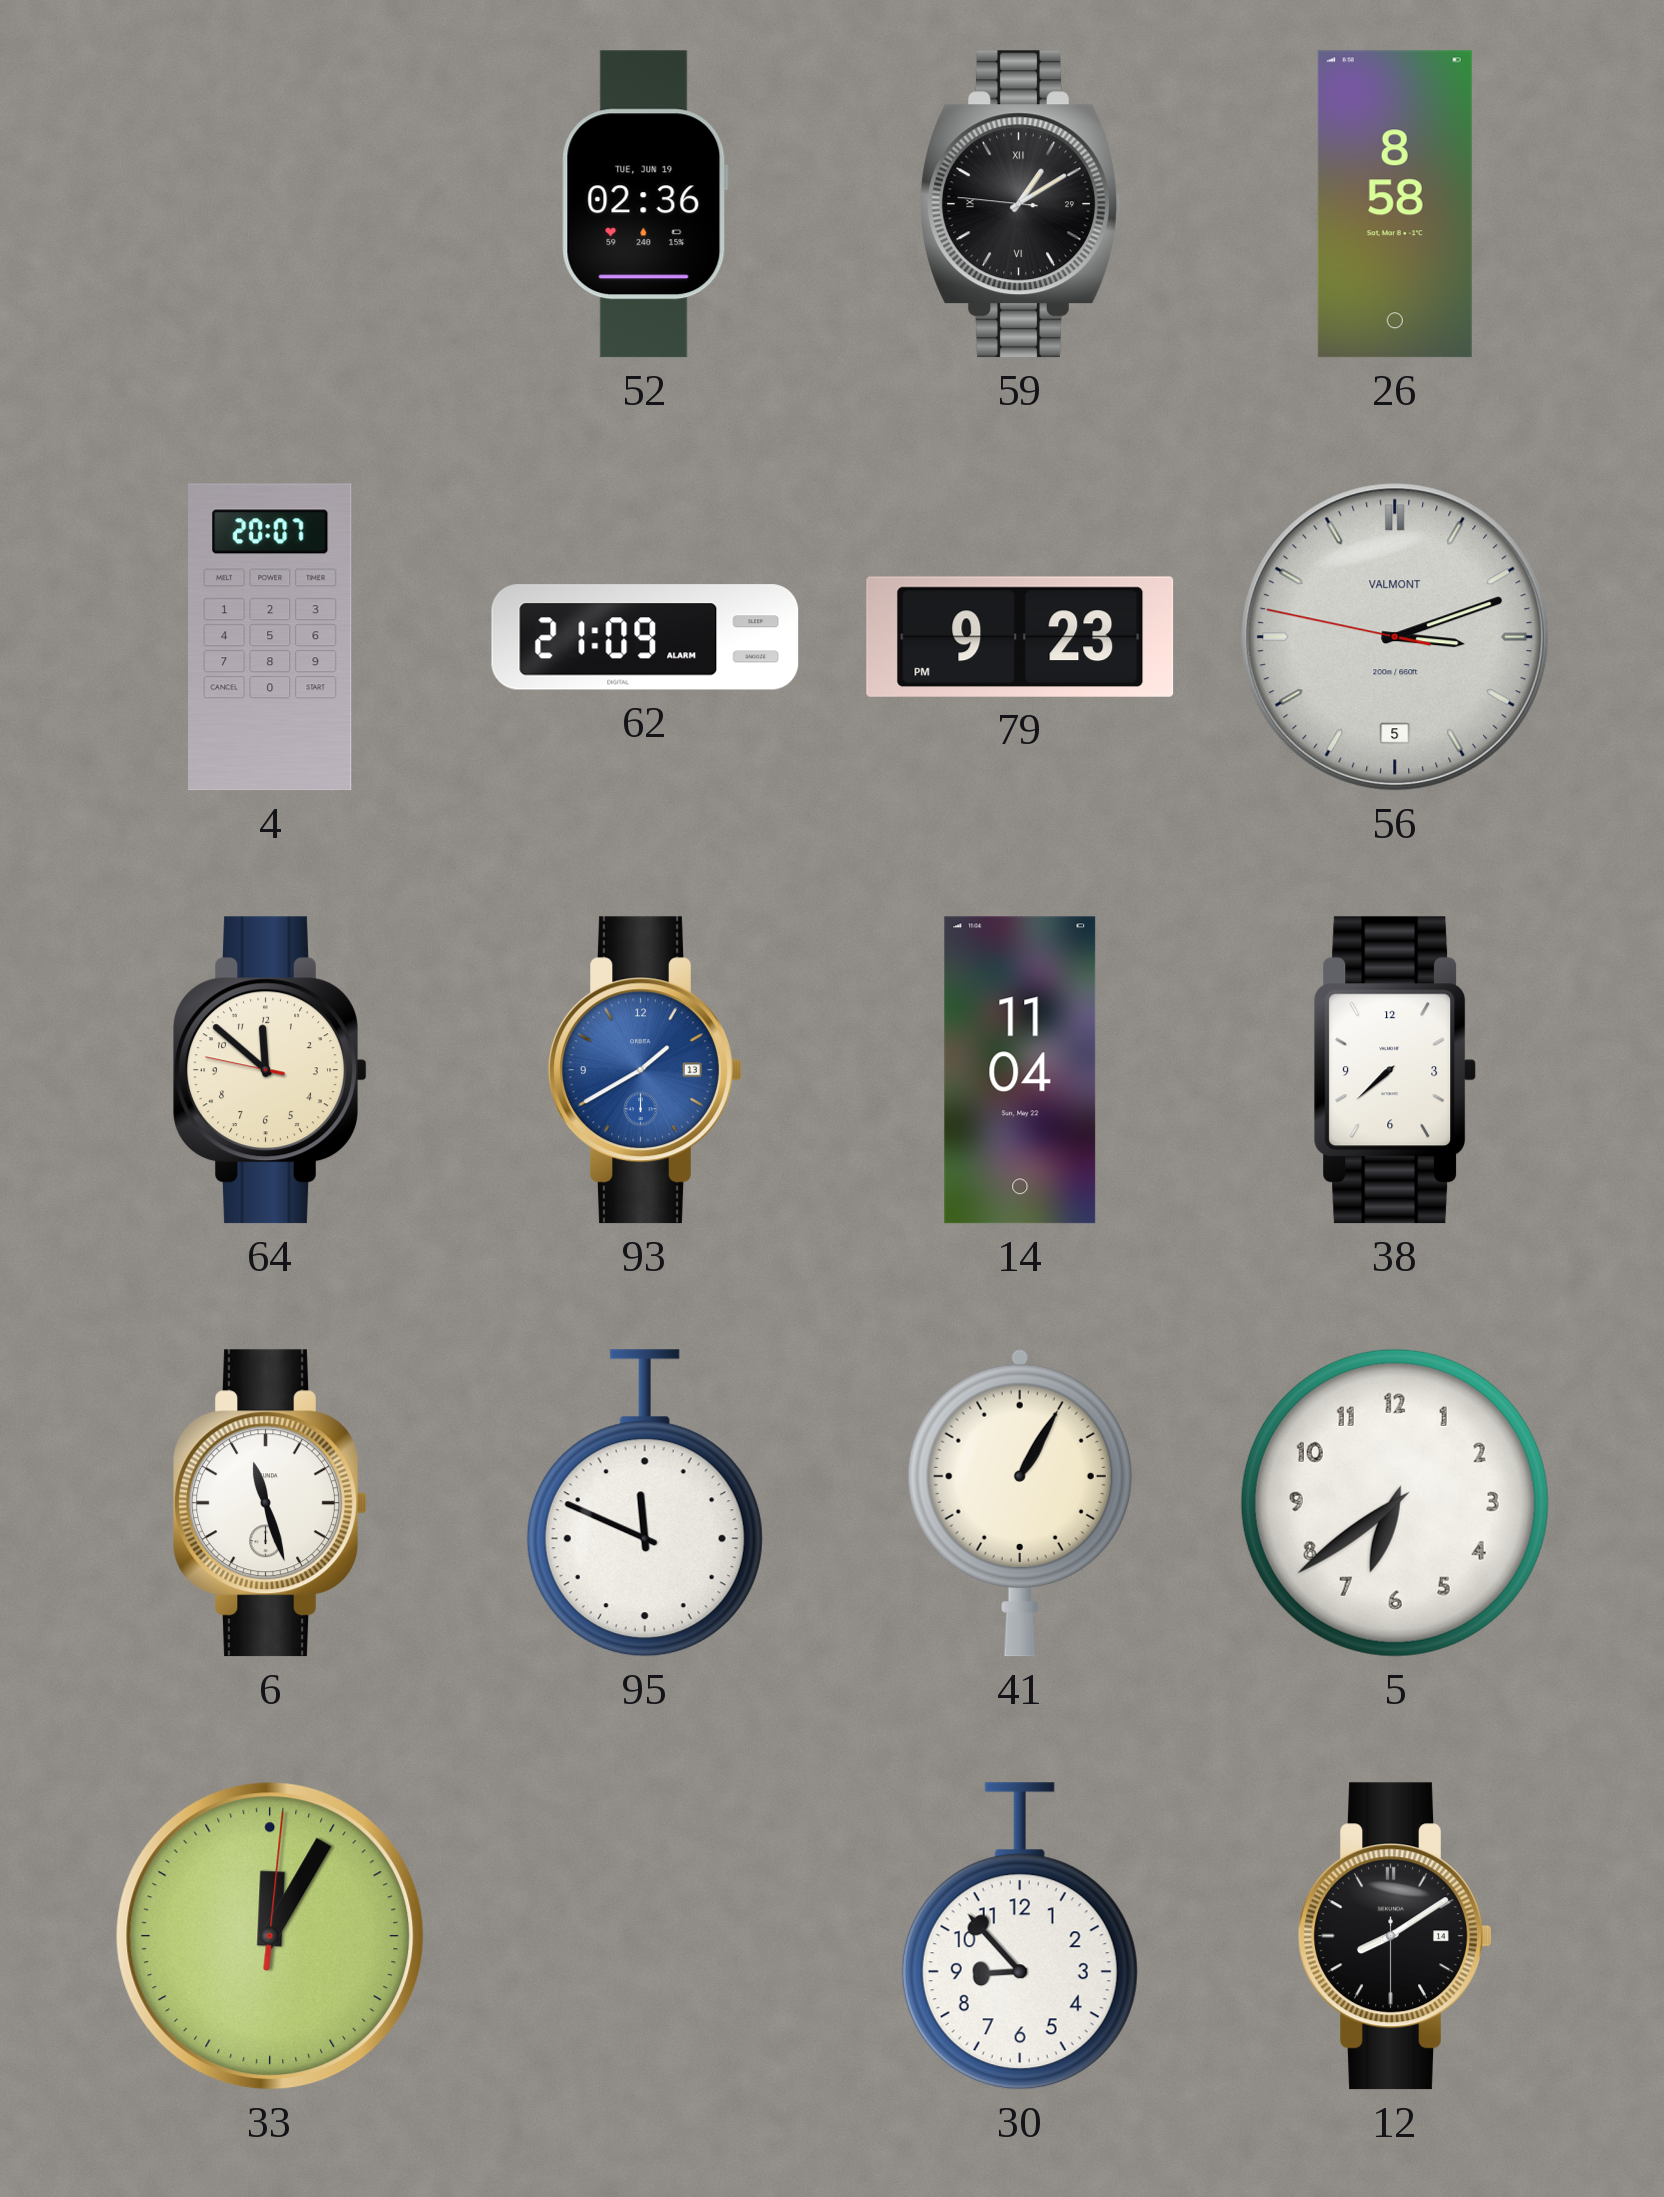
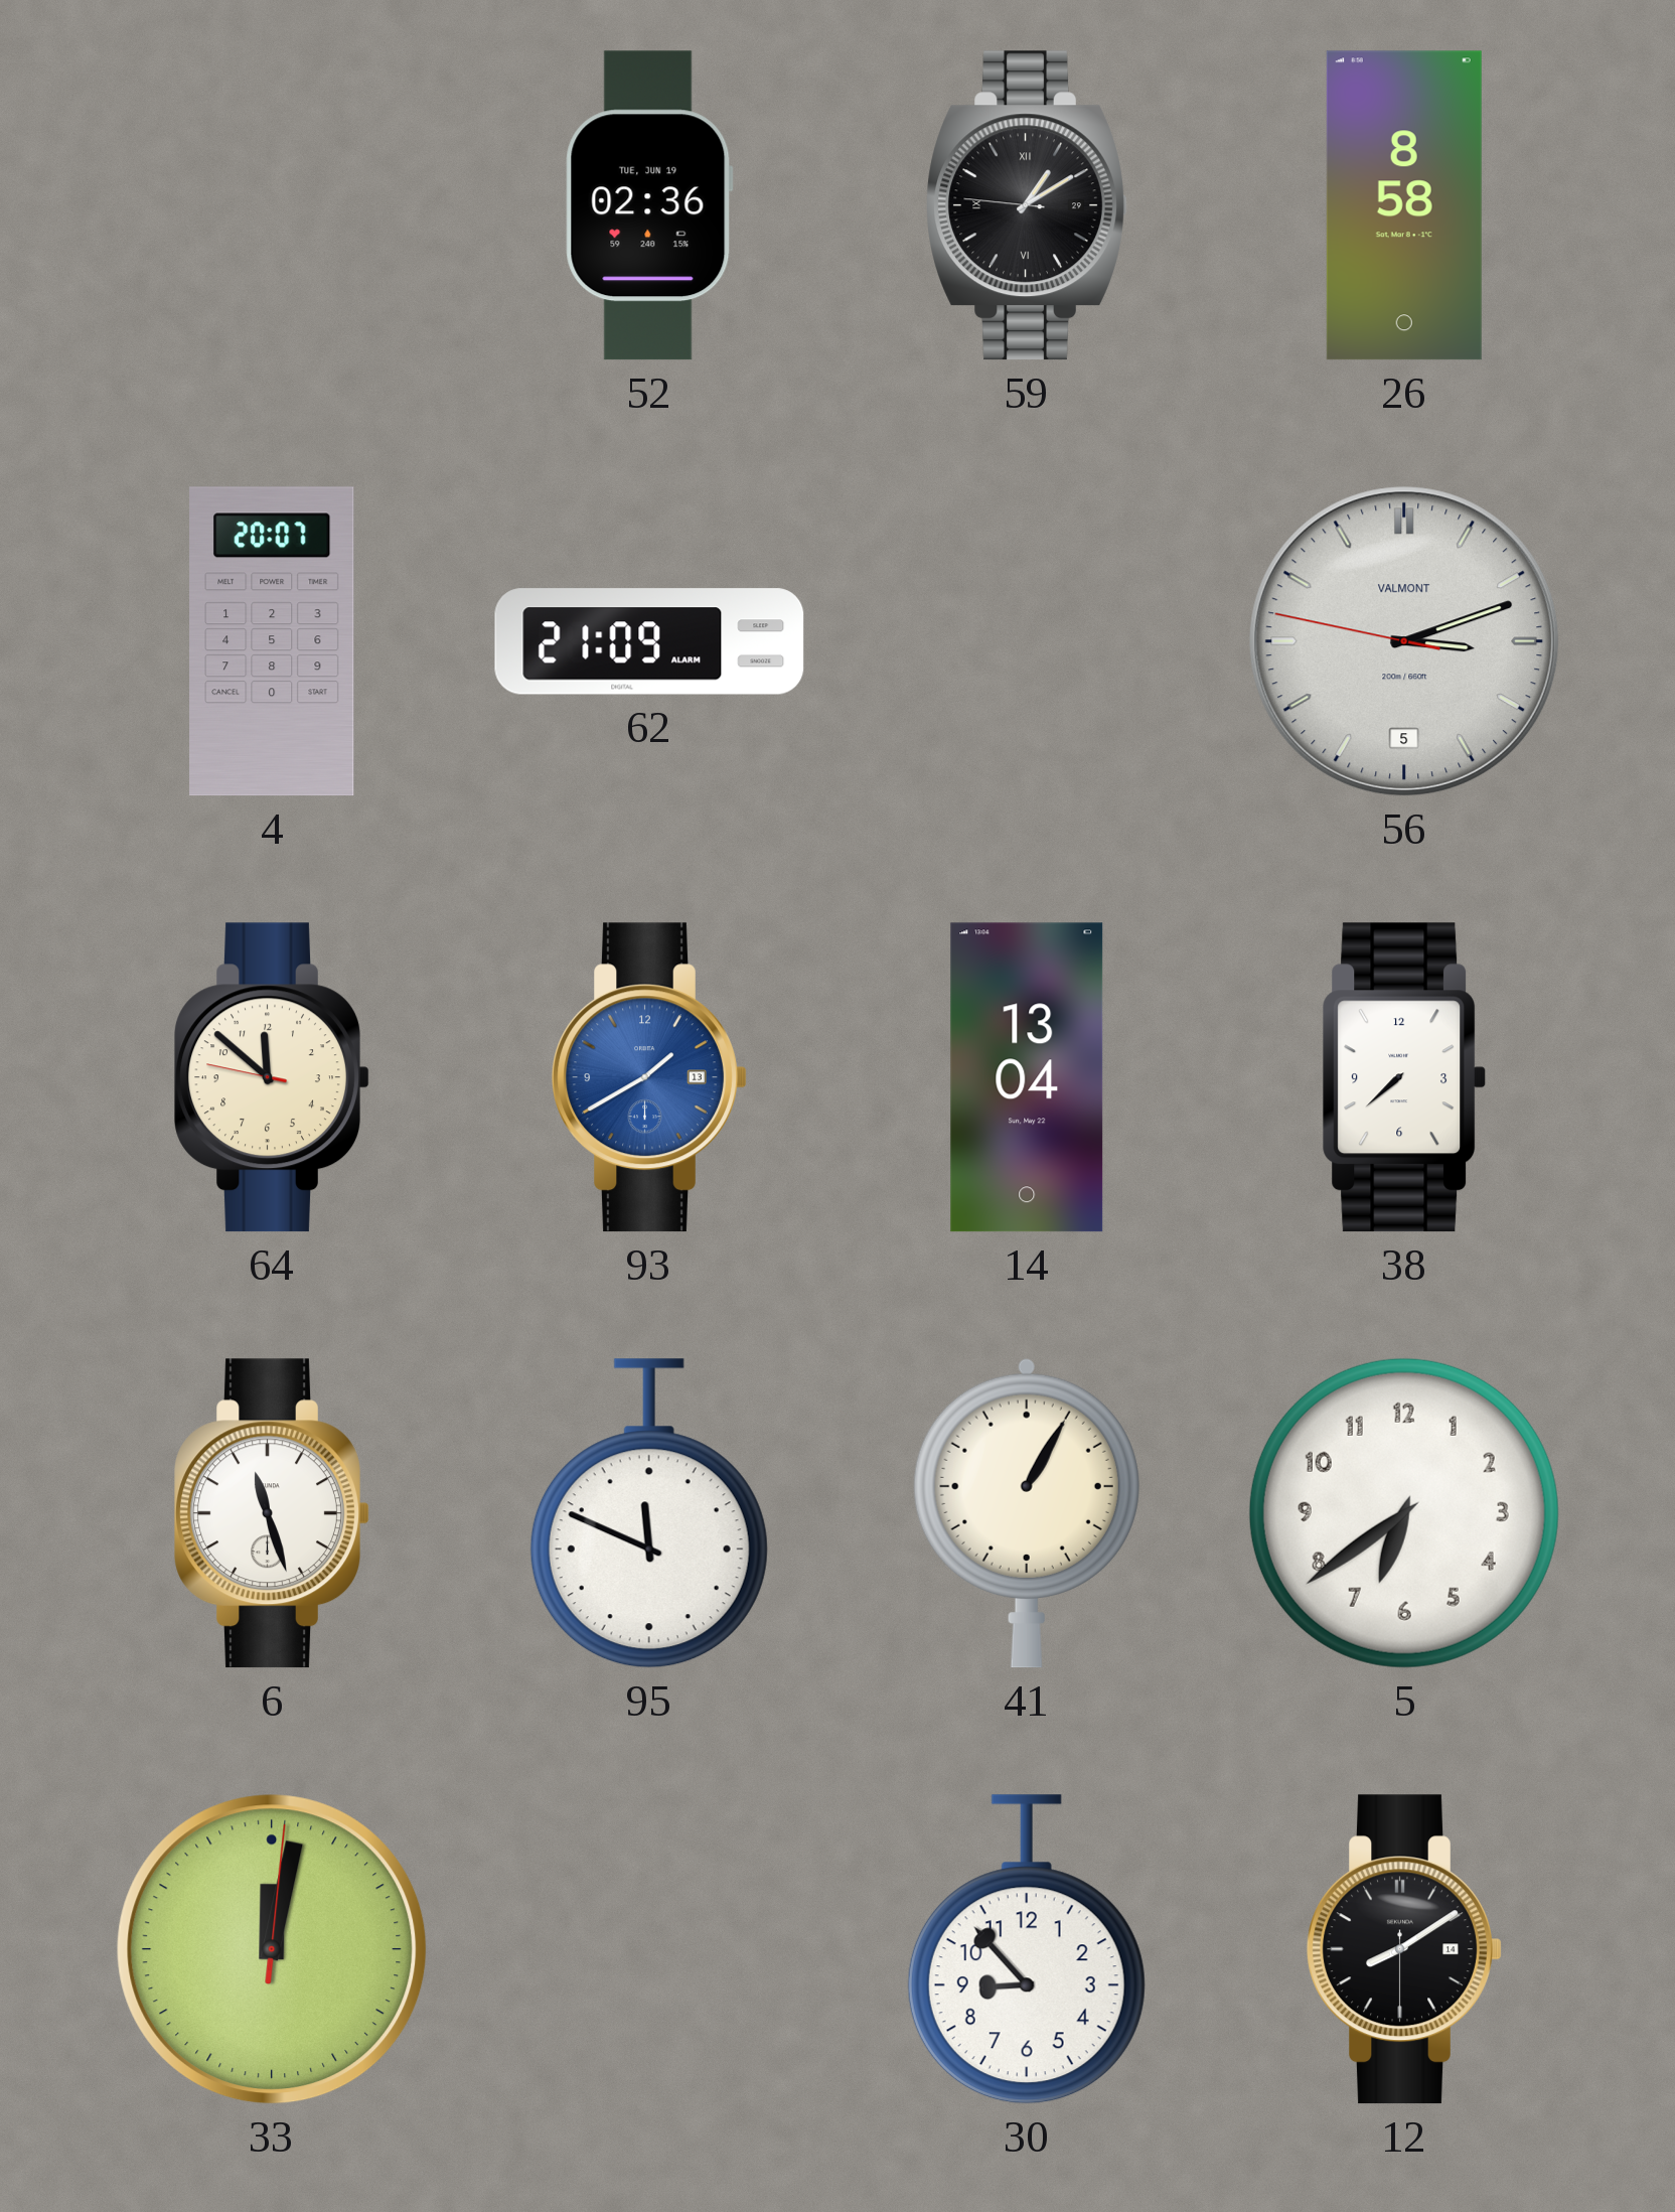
79: 9:23 -> none (1020, 637)
14: 11:04 -> 13:04 (1027, 1077)
33: 12:05 -> 12:02 (272, 1949)
